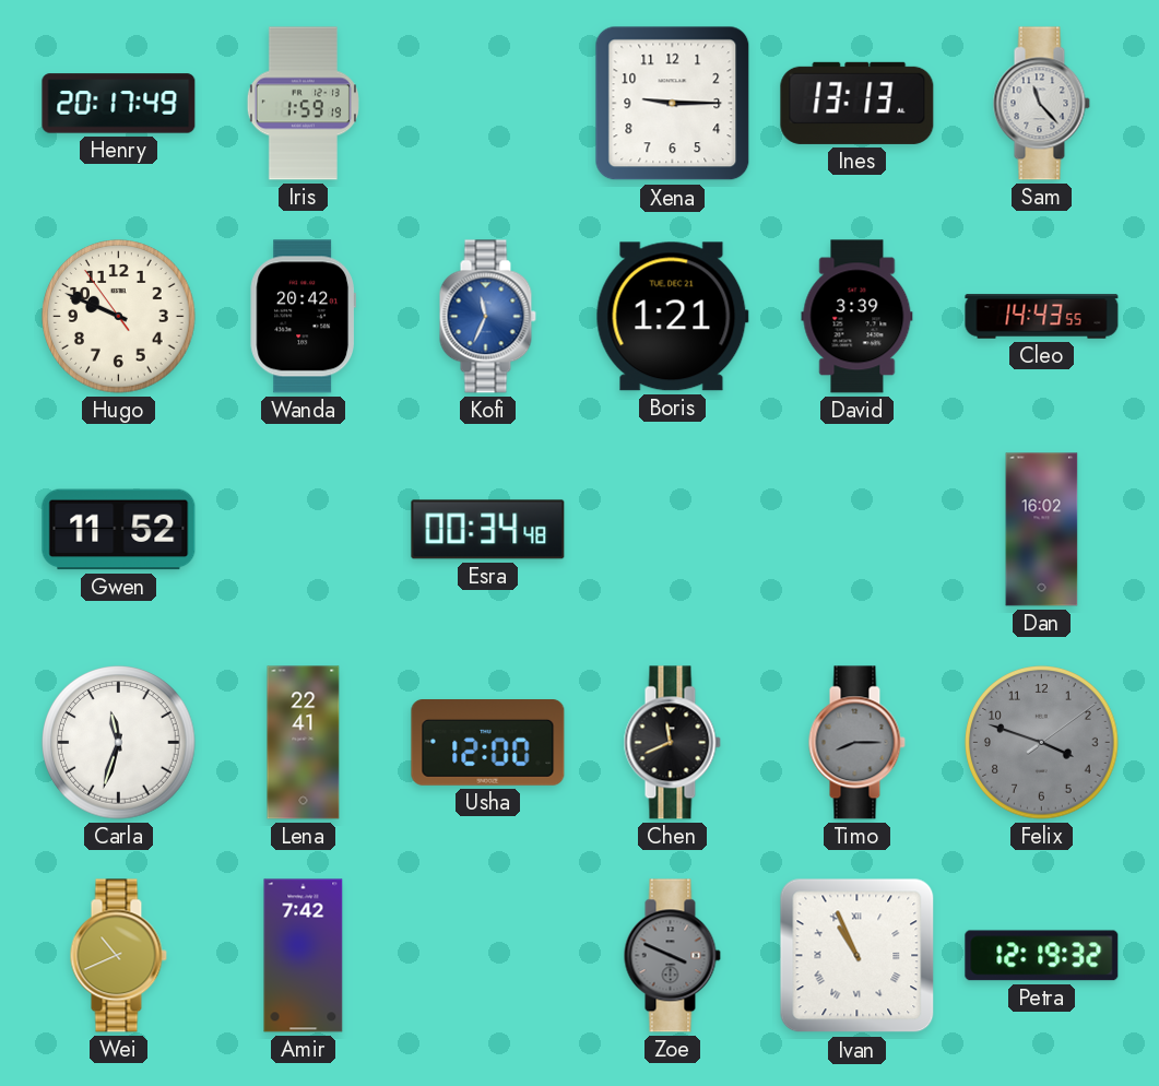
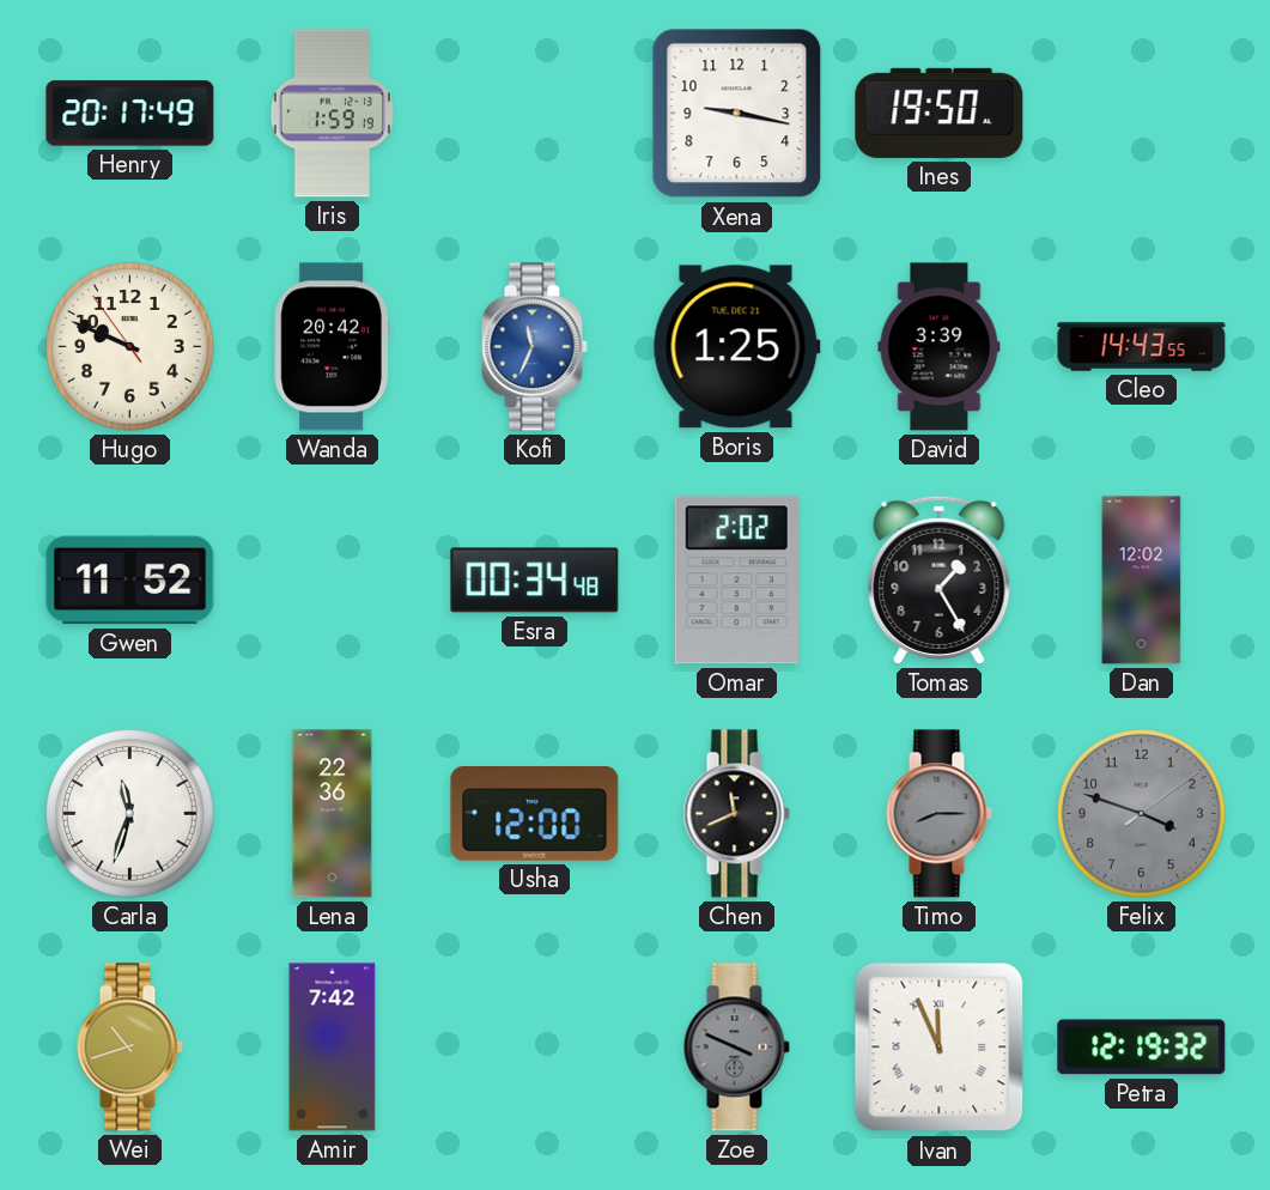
Xena: 9:15 -> 9:17 (737, 114)
Ines: 13:13 -> 19:50 (940, 113)
Sam: 11:23 -> none (1041, 104)
Boris: 1:21 -> 1:25 (736, 347)
Omar: none -> 2:02 (736, 581)
Tomas: none -> 1:25 (940, 579)
Dan: 16:02 -> 12:02 (1142, 581)
Lena: 22:41 -> 22:36 (333, 814)
Wei: 10:41 -> 10:42 (129, 1048)
Ivan: 10:56 -> 11:56 (940, 1048)
